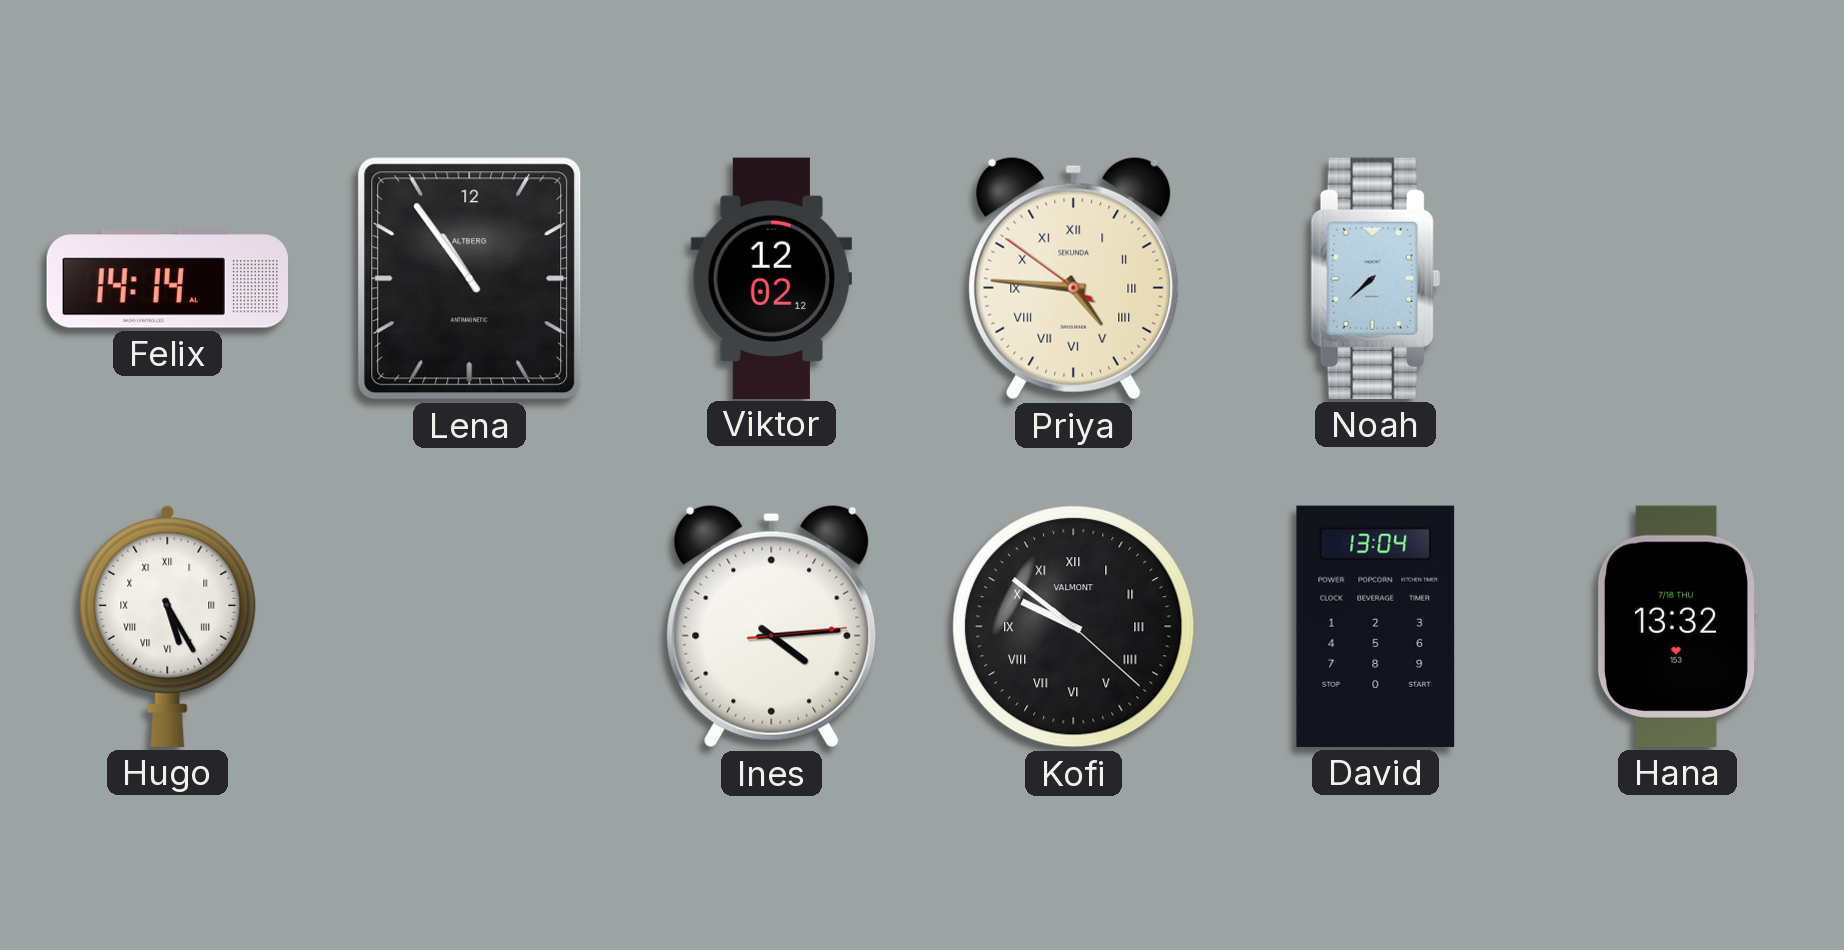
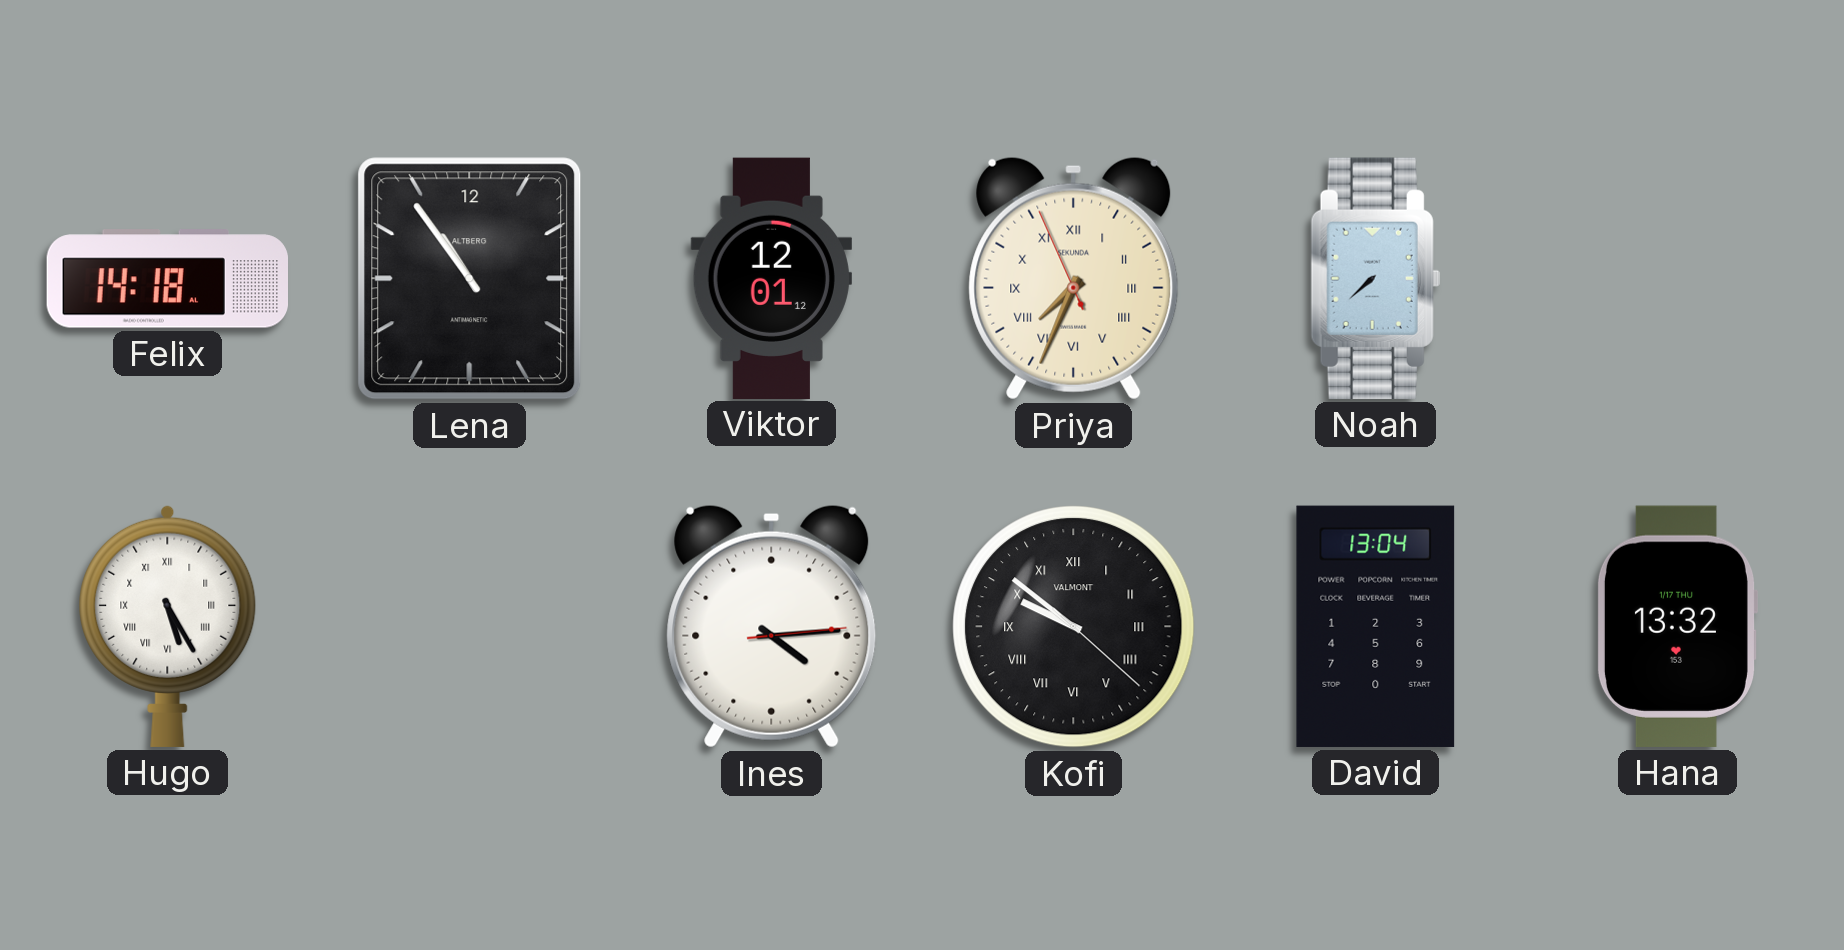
Felix: 14:14 -> 14:18 (167, 279)
Viktor: 12:02 -> 12:01 (771, 278)
Priya: 4:45 -> 7:33 (1074, 278)
Hana date: 7/18 THU -> 1/17 THU (1677, 626)
